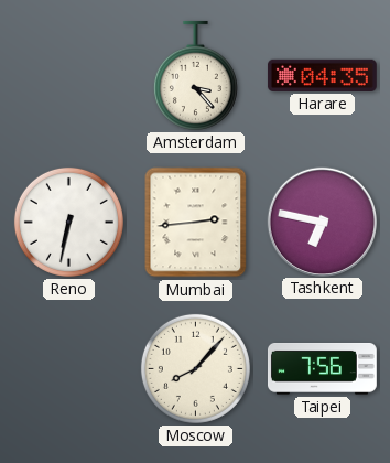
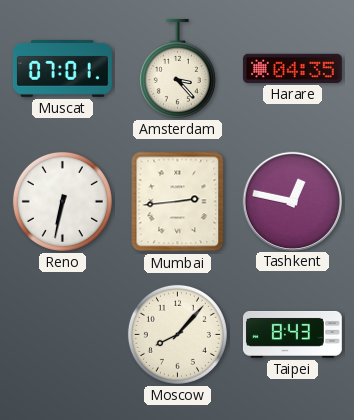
Muscat: none -> 07:01 (62, 68)
Tashkent: 6:47 -> 12:47 (292, 201)
Taipei: 7:56 -> 8:43 (292, 334)
